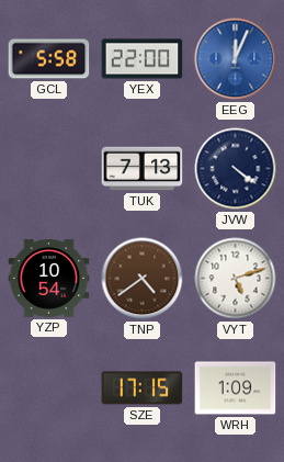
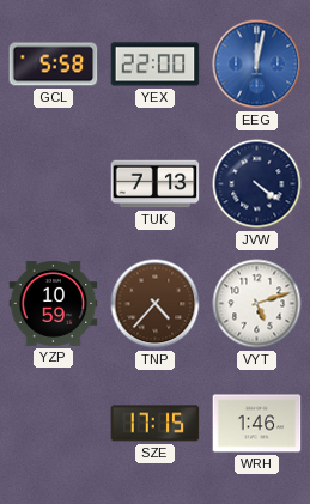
EEG: 12:04 -> 12:02 (257, 65)
YZP: 10:54 -> 10:59 (54, 303)
TNP: 4:39 -> 4:37 (156, 304)
WRH: 1:09 -> 1:46 (257, 424)
